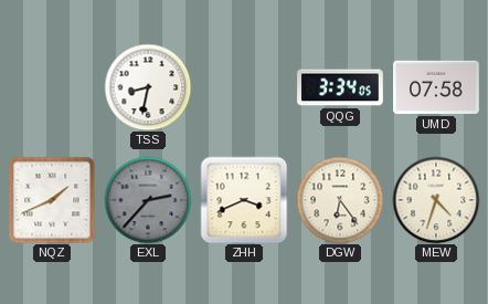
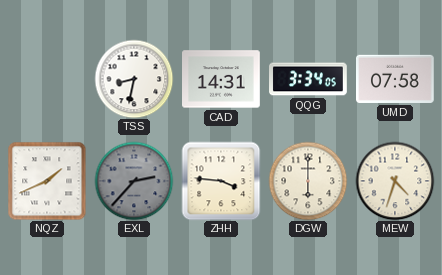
CAD: none -> 14:31 (222, 79)
ZHH: 3:41 -> 3:46 (221, 181)
DGW: 6:24 -> 6:00 (308, 181)
